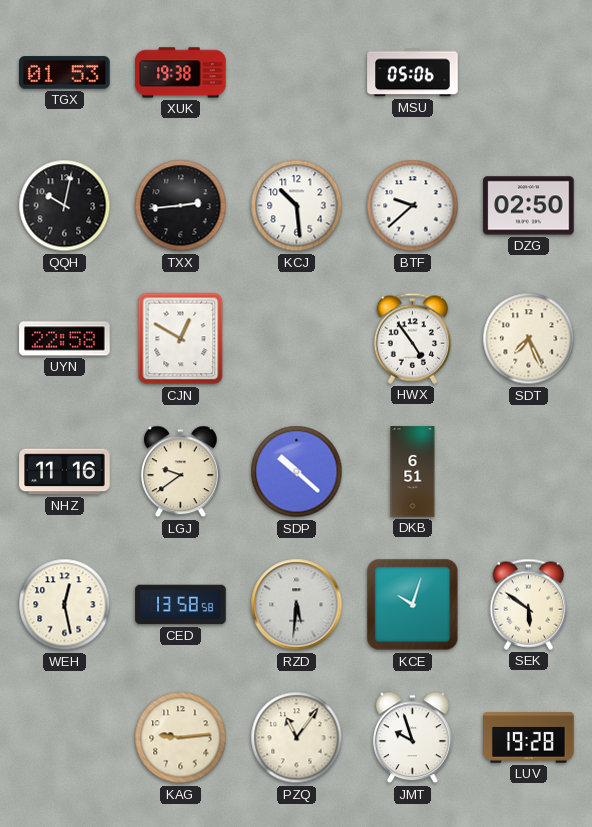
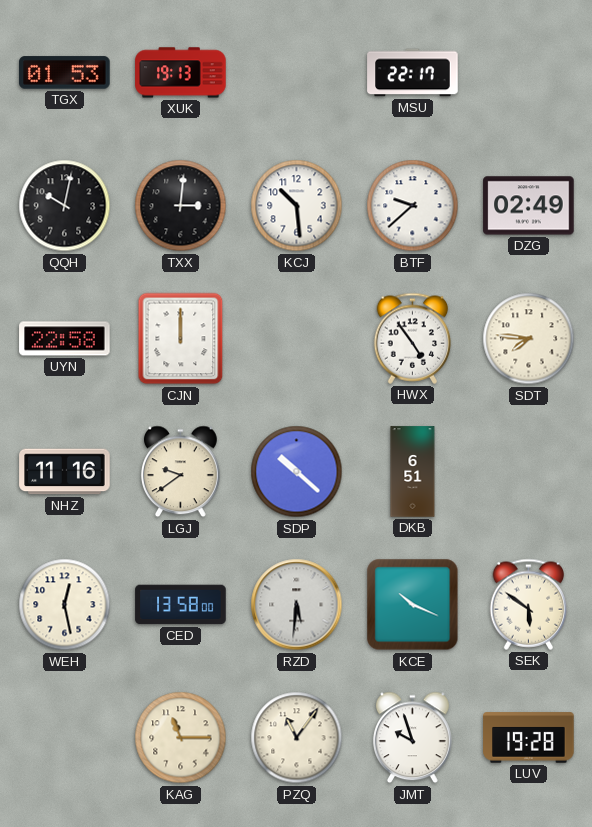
XUK: 19:38 -> 19:13 (181, 73)
MSU: 05:06 -> 22:17 (413, 73)
TXX: 2:44 -> 3:01 (181, 206)
DZG: 02:50 -> 02:49 (529, 206)
CJN: 12:50 -> 12:00 (181, 339)
SDT: 7:26 -> 7:46 (529, 339)
CED: 13:58:58 -> 13:58:00 (181, 605)
KCE: 10:03 -> 10:19 (413, 605)
KAG: 9:14 -> 11:15 (181, 738)
